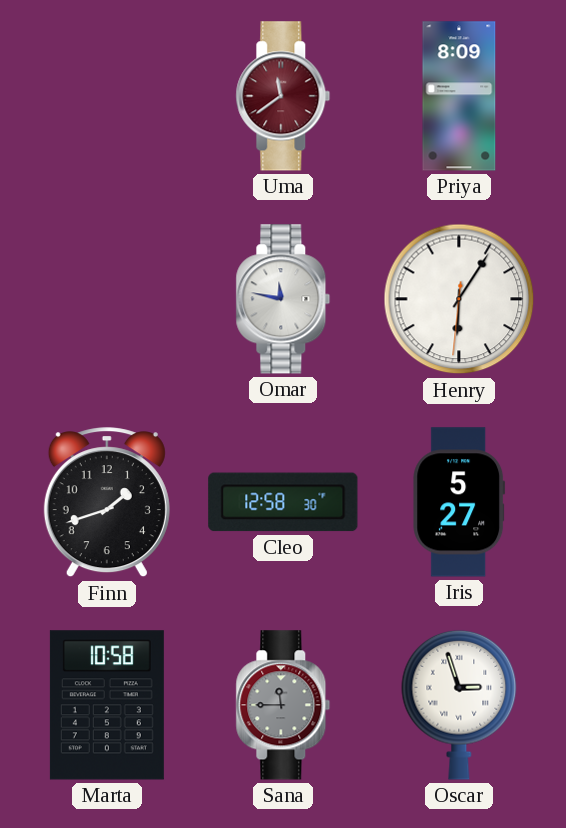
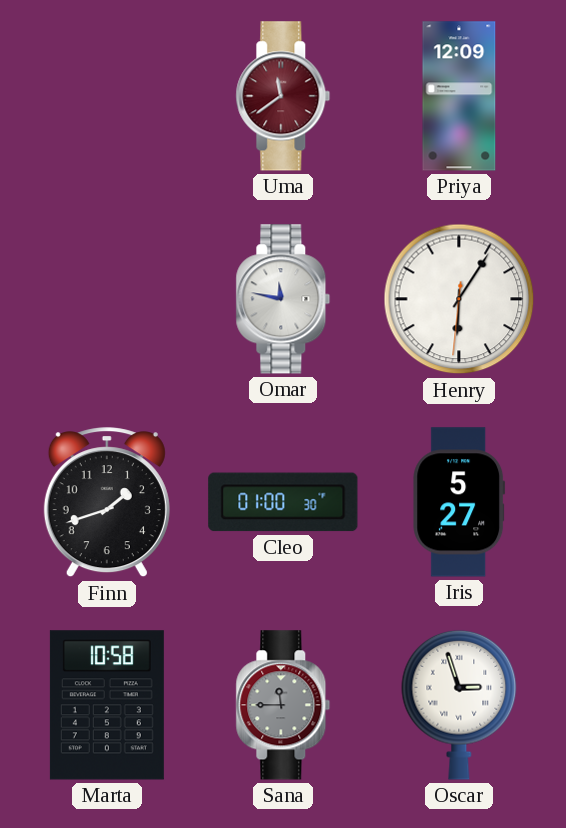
Priya: 8:09 -> 12:09 (459, 96)
Cleo: 12:58 -> 01:00 (283, 502)
